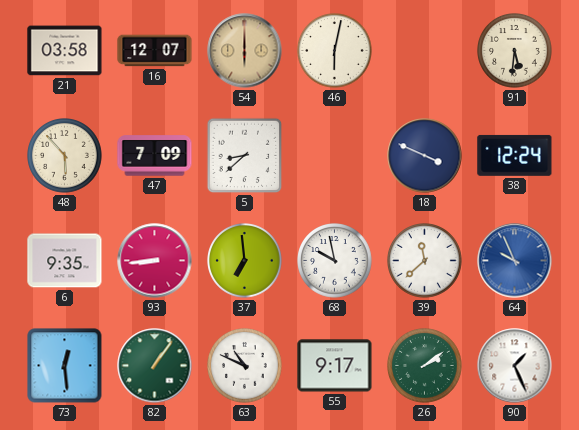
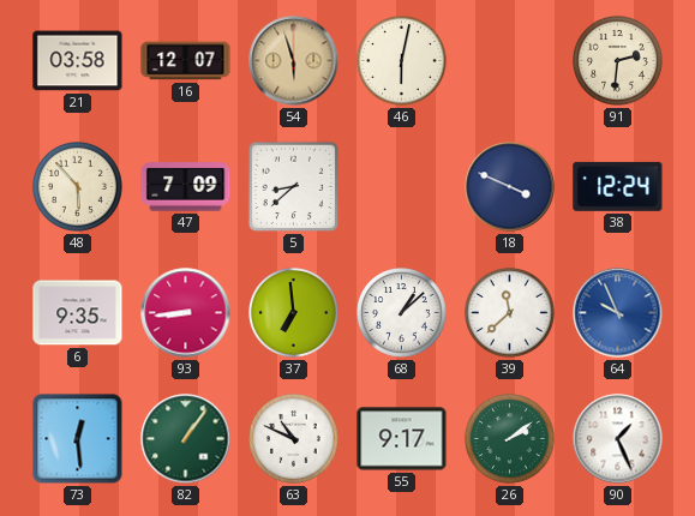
54: 6:00 -> 5:57 (294, 61)
91: 5:31 -> 2:31 (618, 61)
68: 9:58 -> 1:08 (402, 313)
